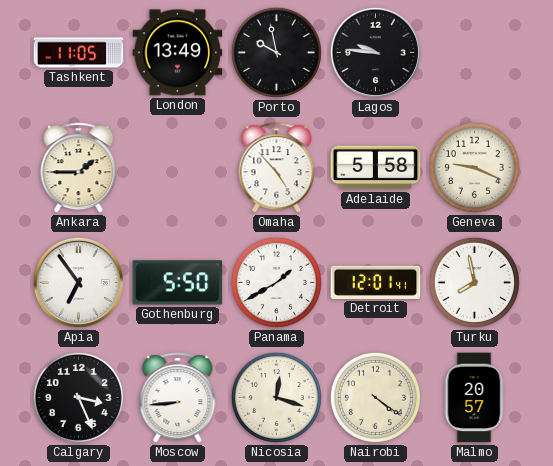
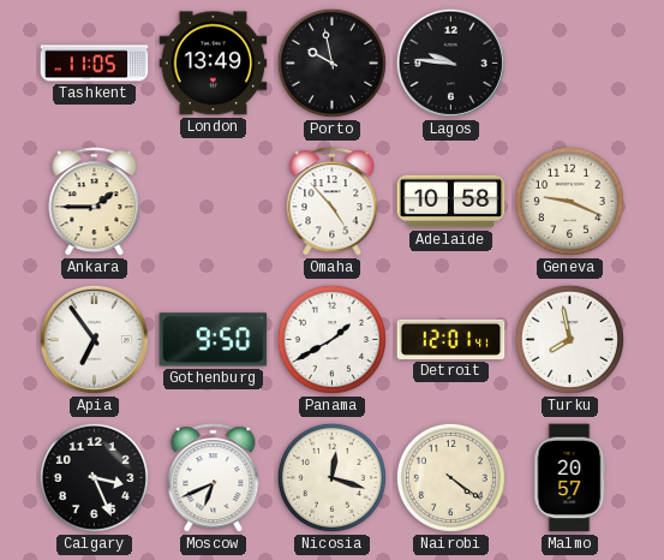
Adelaide: 5:58 -> 10:58 (451, 202)
Gothenburg: 5:50 -> 9:50 (214, 340)
Moscow: 8:44 -> 6:41 (214, 478)
